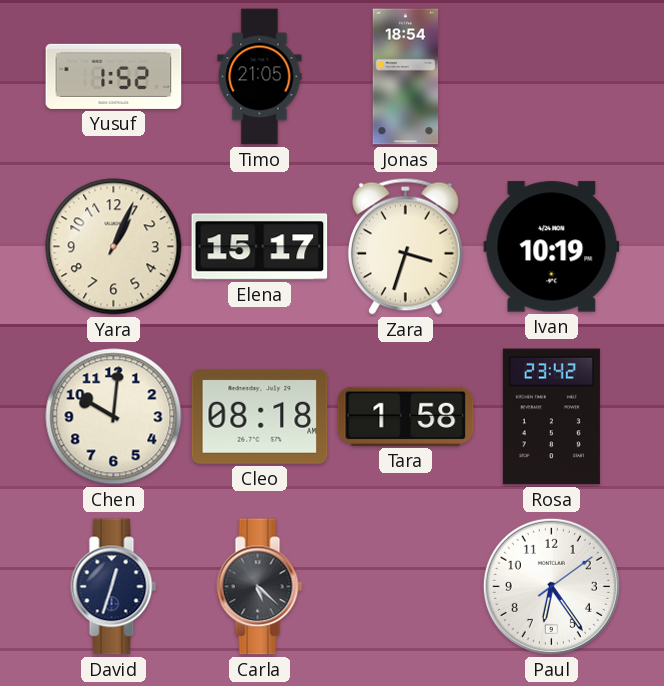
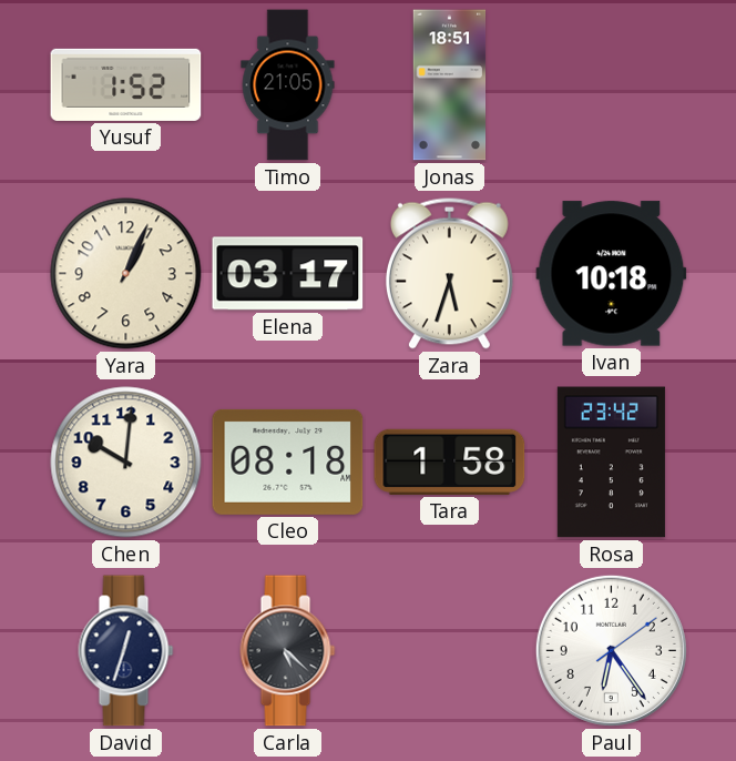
Jonas: 18:54 -> 18:51 (450, 85)
Elena: 15:17 -> 03:17 (288, 274)
Zara: 3:33 -> 5:33 (449, 273)
Ivan: 10:19 -> 10:18 (612, 274)
